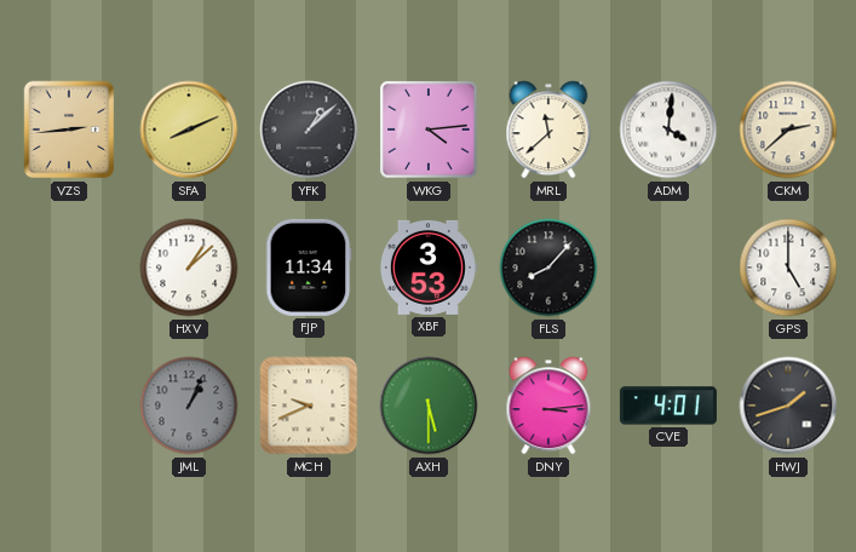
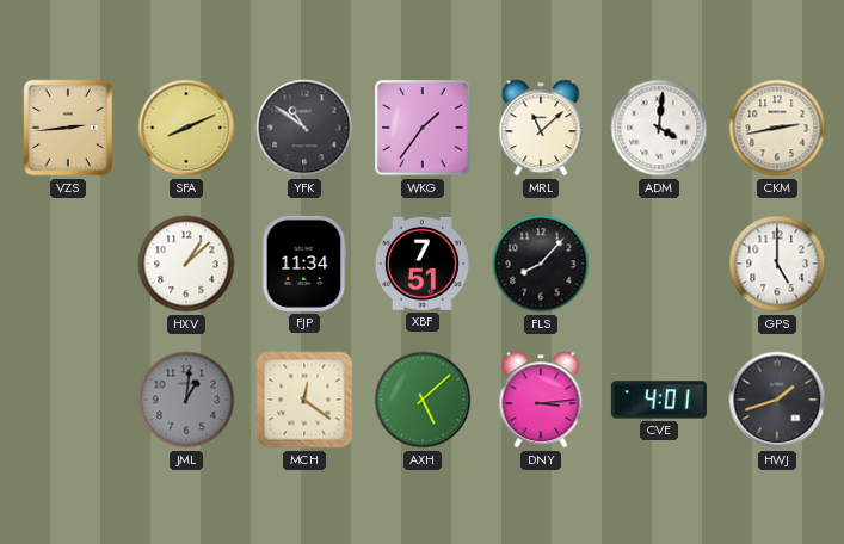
YFK: 1:08 -> 10:51 (304, 128)
WKG: 4:14 -> 1:36 (423, 128)
MRL: 11:38 -> 11:08 (541, 128)
CKM: 2:38 -> 2:43 (777, 128)
XBF: 3:53 -> 7:51 (421, 264)
JML: 1:04 -> 1:01 (186, 400)
MCH: 9:41 -> 12:21 (304, 400)
AXH: 5:30 -> 5:08 (423, 400)
